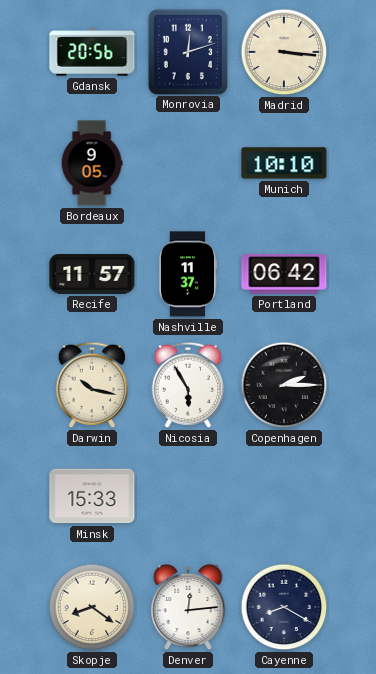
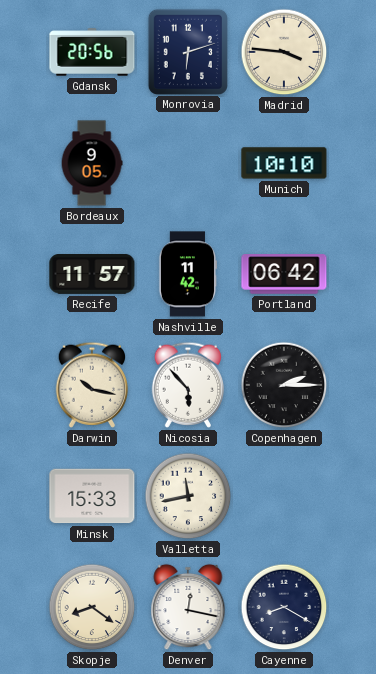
Monrovia: 12:12 -> 6:12 (188, 51)
Madrid: 3:16 -> 3:46 (284, 52)
Nashville: 11:37 -> 11:42 (188, 274)
Nicosia: 5:55 -> 5:53 (188, 385)
Valletta: none -> 11:43 (188, 496)
Denver: 12:14 -> 12:17 (188, 607)
